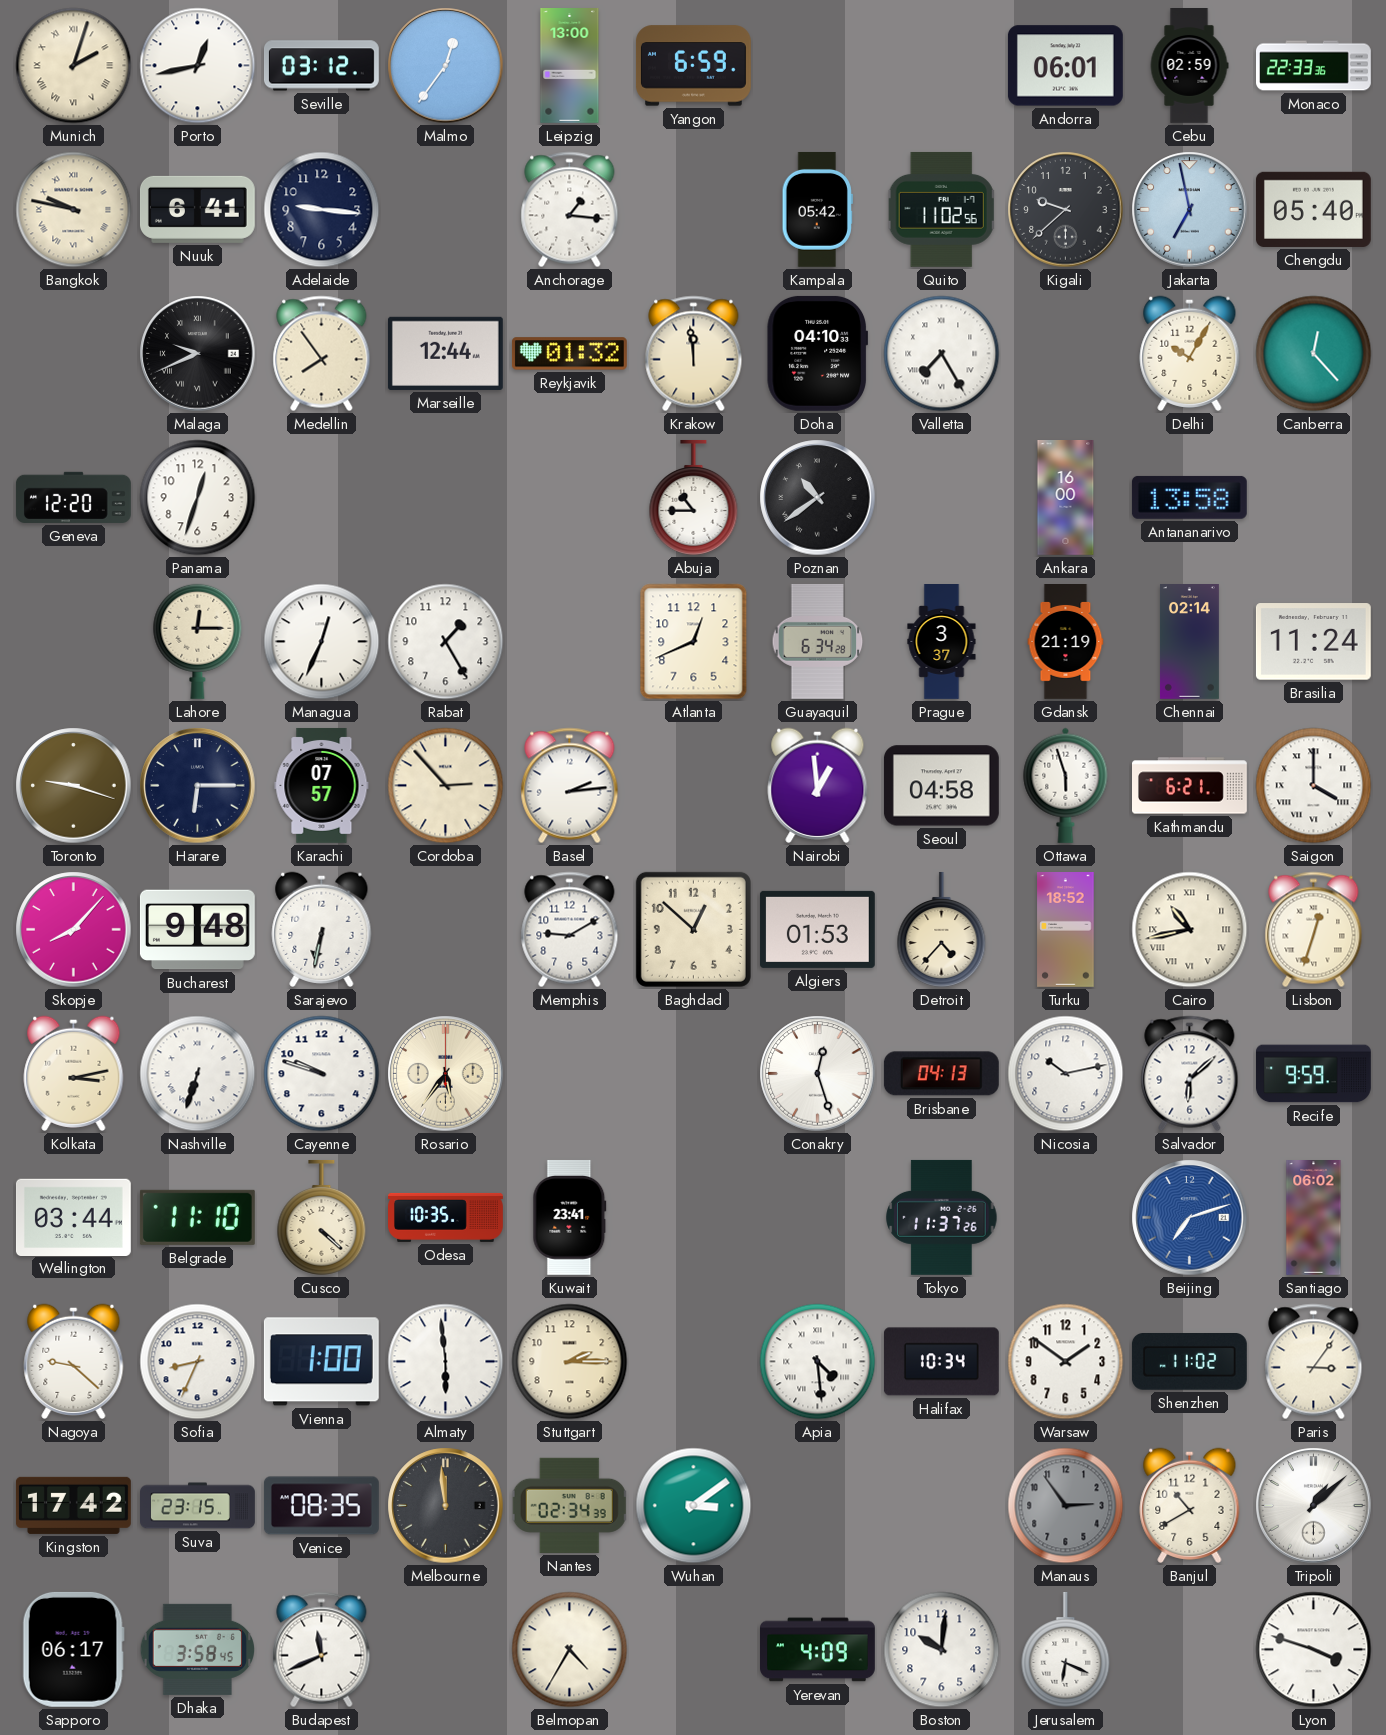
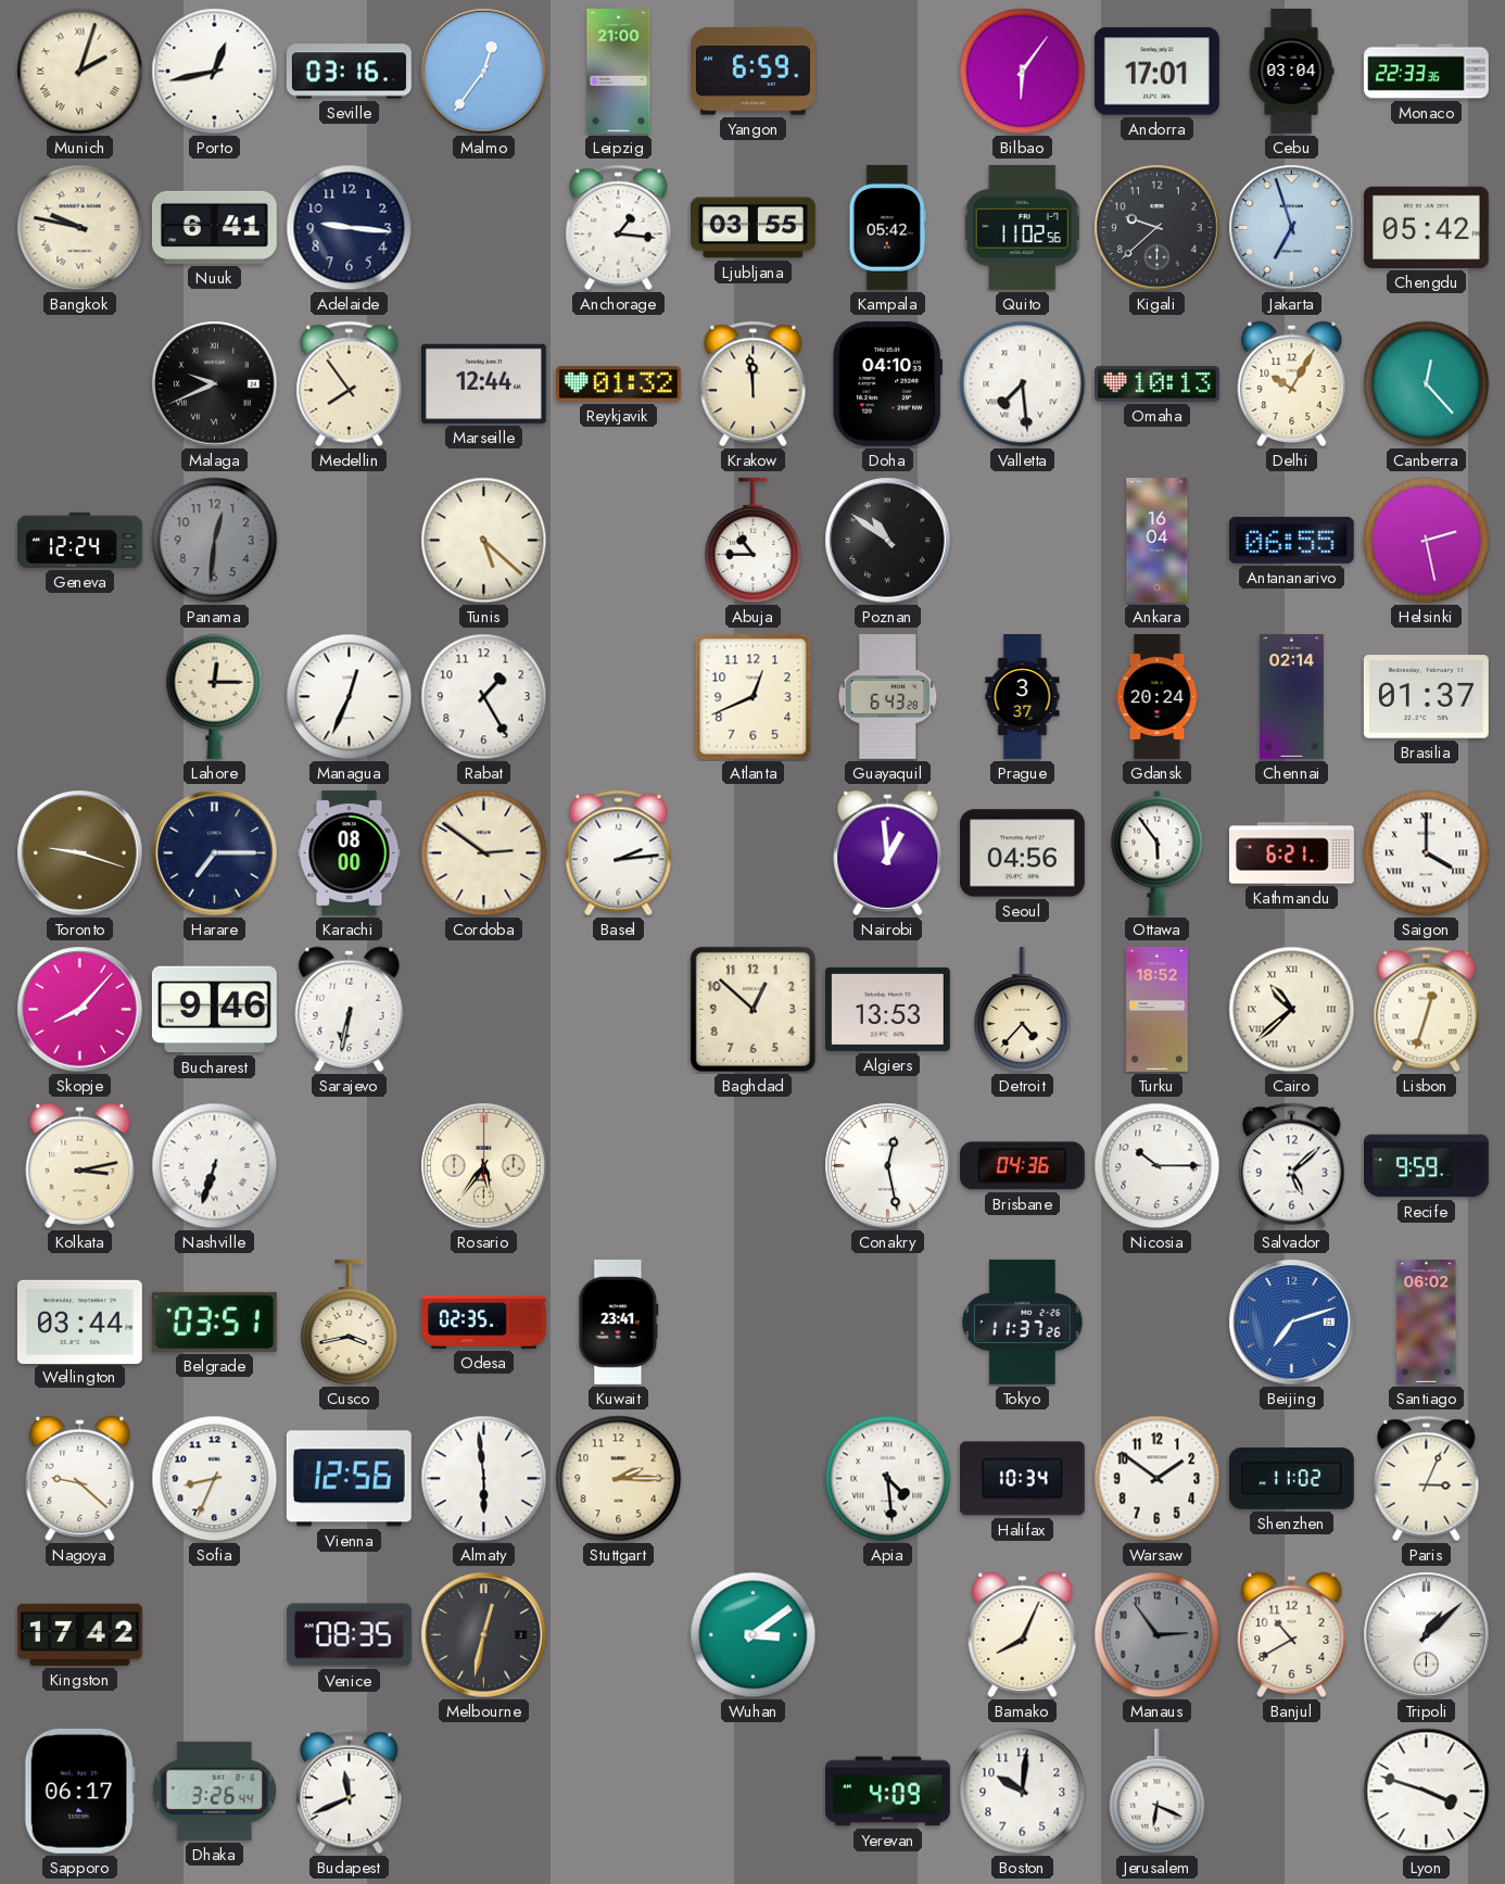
Seville: 03:12 -> 03:16 (349, 72)
Leipzig: 13:00 -> 21:00 (619, 72)
Bilbao: none -> 6:06 (1023, 72)
Andorra: 06:01 -> 17:01 (1156, 72)
Cebu: 02:59 -> 03:04 (1291, 72)
Ljubljana: none -> 03:55 (752, 228)
Jakarta: 6:58 -> 6:57 (1292, 228)
Chengdu: 05:40 -> 05:42 (1426, 227)
Valletta: 7:25 -> 7:29 (1023, 384)
Omaha: none -> 10:13 (1156, 384)
Geneva: 12:20 -> 12:24 (79, 540)
Panama: 12:33 -> 12:31 (215, 541)
Panama dial: white -> grey (215, 541)
Tunis: none -> 5:22 (484, 541)
Poznan: 10:39 -> 10:51 (888, 541)
Ankara: 16:00 -> 16:04 (1158, 541)
Antananarivo: 13:58 -> 06:55 (1291, 540)
Helsinki: none -> 2:28 (1427, 541)
Guayaquil: 6:34 -> 6:43 (888, 696)
Gdansk: 21:19 -> 20:24 (1158, 697)
Brasilia: 11:24 -> 01:37 (1426, 697)
Harare: 6:15 -> 7:15 (215, 854)
Karachi: 07:57 -> 08:00 (350, 852)
Cordoba: 2:53 -> 2:51 (484, 854)
Seoul: 04:58 -> 04:56 (1022, 854)
Ottawa: 5:57 -> 5:54 (1158, 852)
Bucharest: 9:48 -> 9:46 (214, 1010)
Memphis: 9:10 -> none (570, 930)
Algiers: 01:53 -> 13:53 (887, 1009)
Cairo: 10:43 -> 10:38 (1292, 1010)
Cayenne: 9:48 -> none (322, 1074)
Conakry: 12:27 -> 12:28 (888, 1166)
Brisbane: 04:13 -> 04:36 (1022, 1166)
Nicosia: 10:13 -> 10:15 (1158, 1166)
Salvador: 6:08 -> 5:08 (1292, 1166)
Belgrade: 11:10 -> 03:51 (214, 1322)
Cusco: 4:22 -> 3:43 (350, 1322)
Odesa: 10:35 -> 02:35 (484, 1322)
Vienna: 1:00 -> 12:56 (349, 1479)
Paris: 3:06 -> 3:04 (1427, 1479)
Suva: 23:15 -> none (198, 1506)
Melbourne: 11:59 -> 12:32 (484, 1635)
Nantes: 02:34 -> none (570, 1505)
Bamako: none -> 8:04 (1023, 1634)
Dhaka: 3:58 -> 3:26 (214, 1791)
Belmopan: 4:35 -> none (570, 1650)
